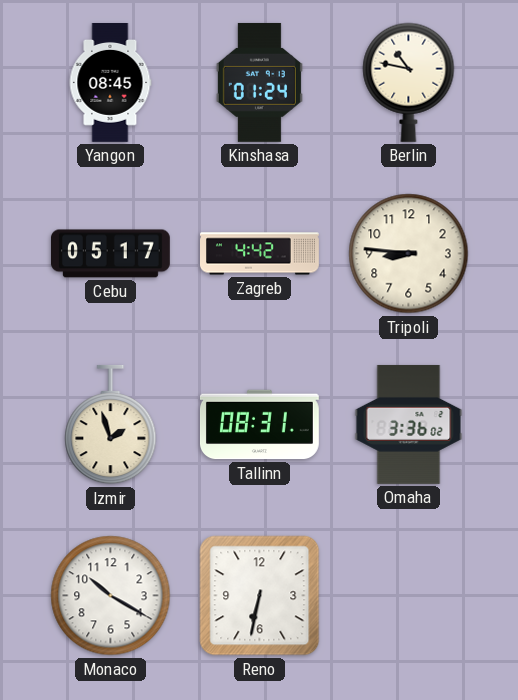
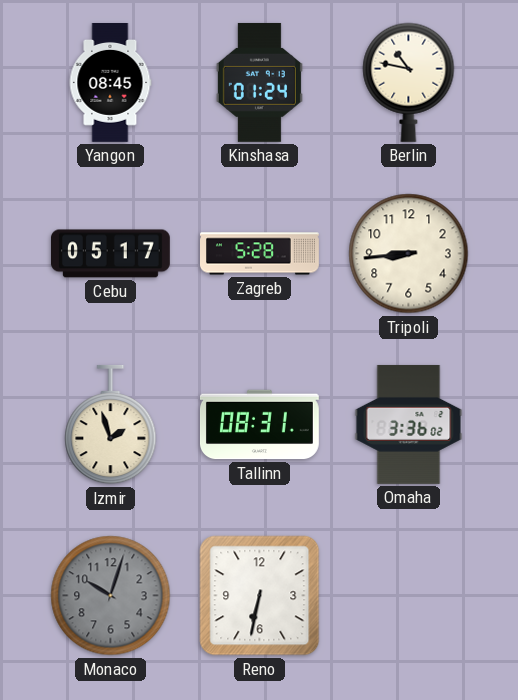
Zagreb: 4:42 -> 5:28 (260, 254)
Tripoli: 8:46 -> 8:44 (409, 254)
Monaco: 10:20 -> 10:03 (111, 596)
Monaco dial: white -> grey (111, 596)
